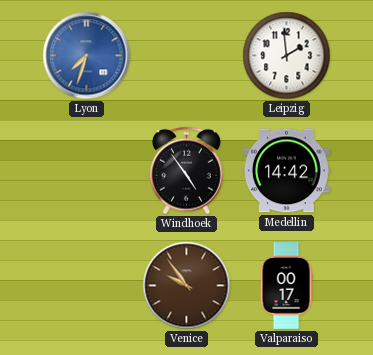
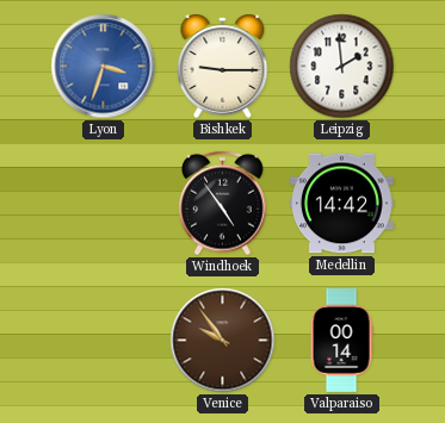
Lyon: 7:33 -> 3:33 (104, 67)
Bishkek: none -> 9:15 (223, 66)
Valparaiso: 00:17 -> 00:14 (341, 341)
